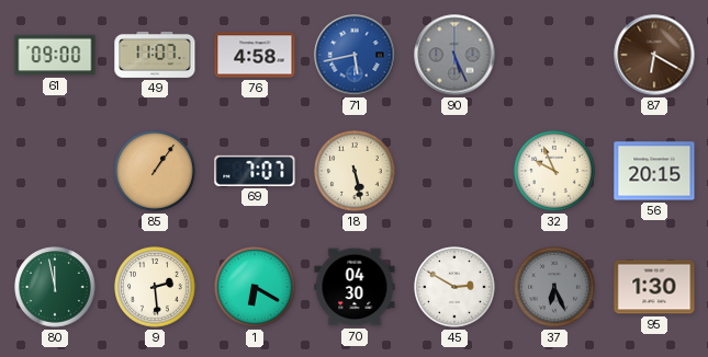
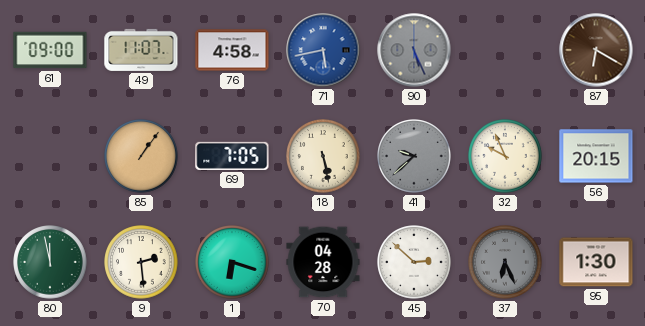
69: 7:07 -> 7:05 (232, 156)
41: none -> 9:38 (414, 156)
1: 6:20 -> 6:18 (232, 262)
70: 04:30 -> 04:28 (323, 262)
45: 2:50 -> 2:52 (414, 262)
